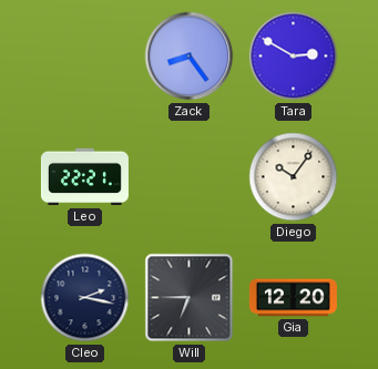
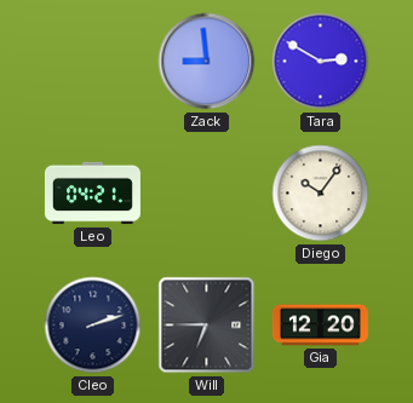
Zack: 8:24 -> 8:59 (207, 62)
Leo: 22:21 -> 04:21 (92, 194)
Cleo: 2:17 -> 2:12 (93, 326)
